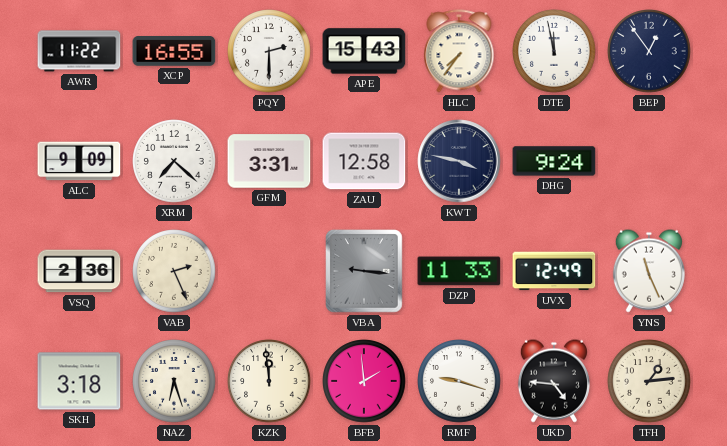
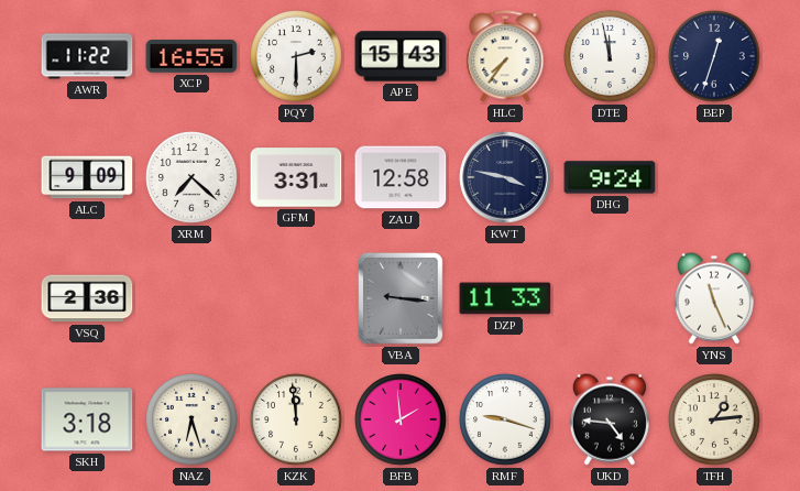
BEP: 12:54 -> 12:33 (714, 56)
VAB: 2:26 -> none (174, 271)
UVX: 12:49 -> none (554, 271)
